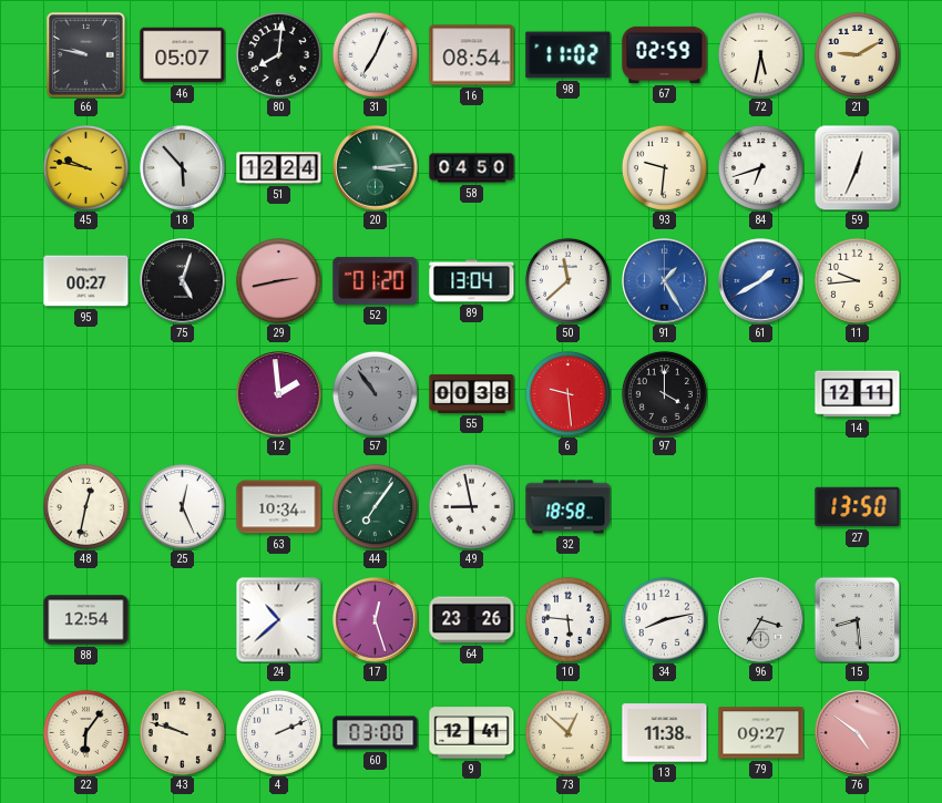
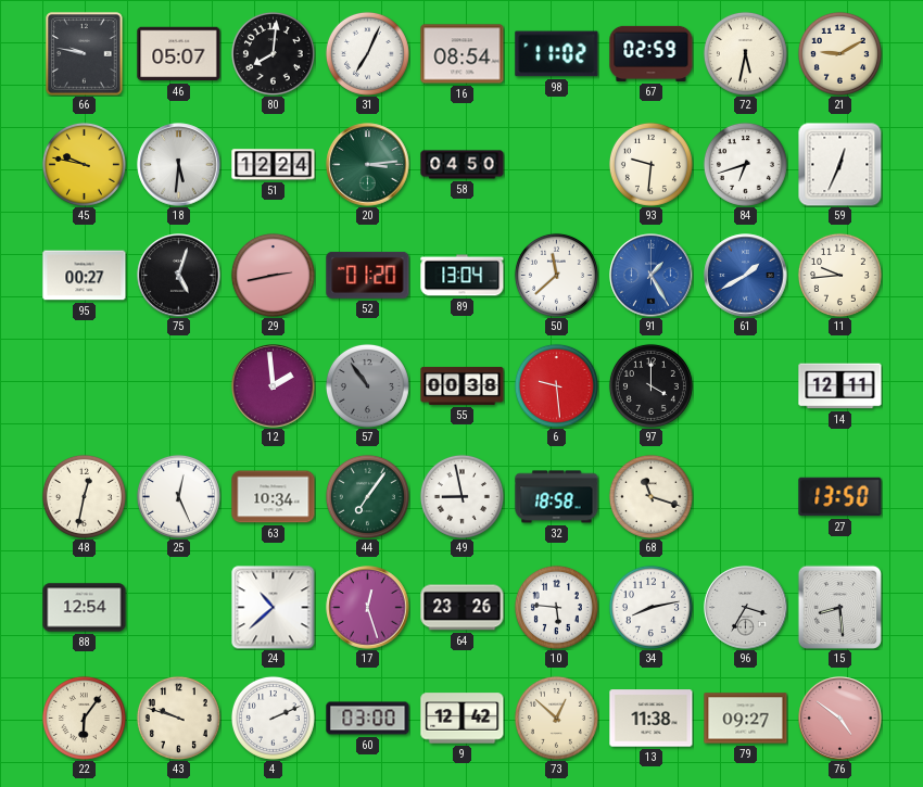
18: 5:53 -> 5:31 (179, 165)
68: none -> 11:18 (650, 496)
9: 12:41 -> 12:42 (463, 719)
